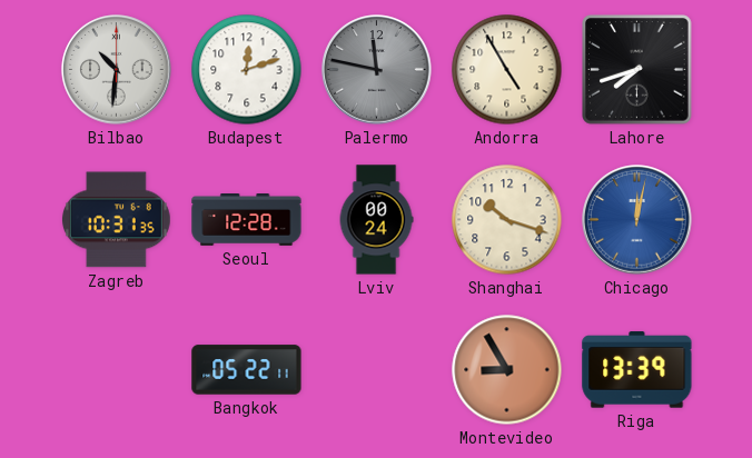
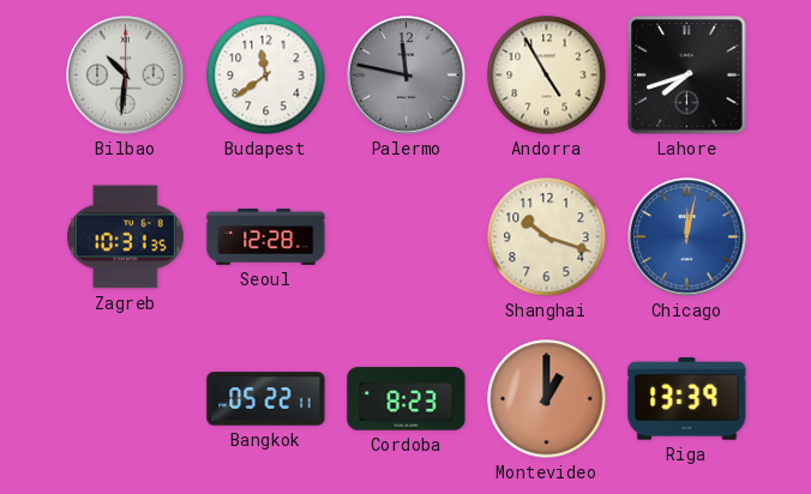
Budapest: 12:12 -> 11:39 (266, 76)
Lviv: 00:24 -> none (376, 220)
Cordoba: none -> 8:23 (407, 399)
Montevideo: 8:55 -> 1:00 (547, 399)
